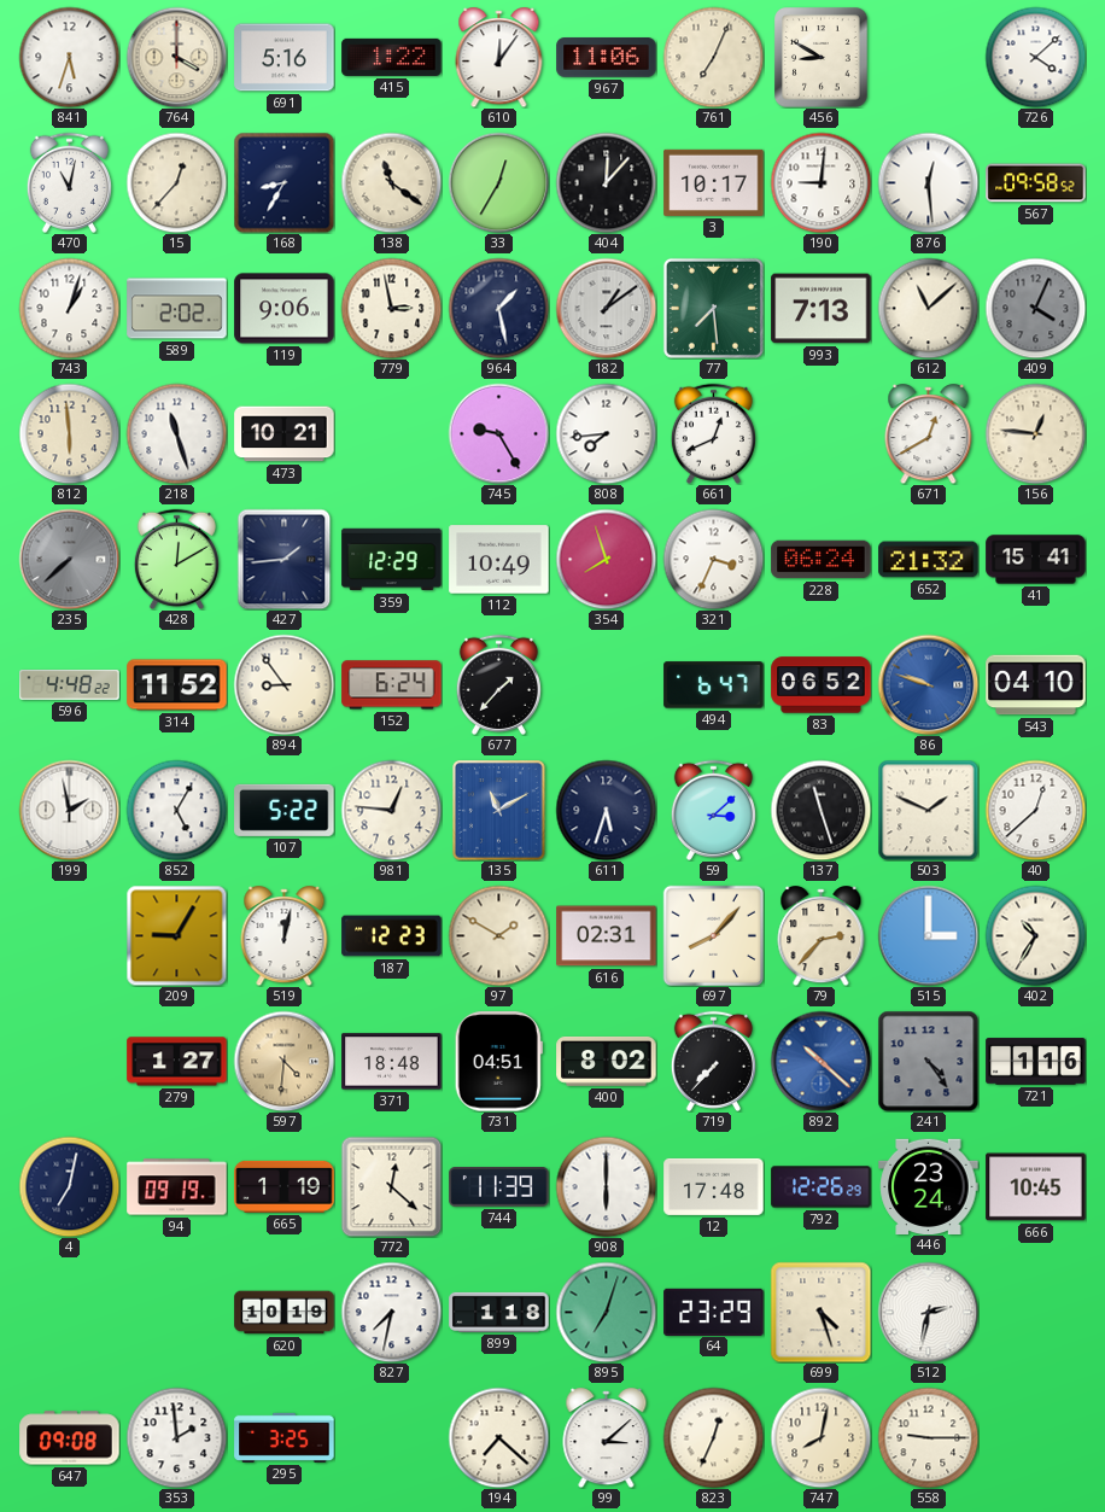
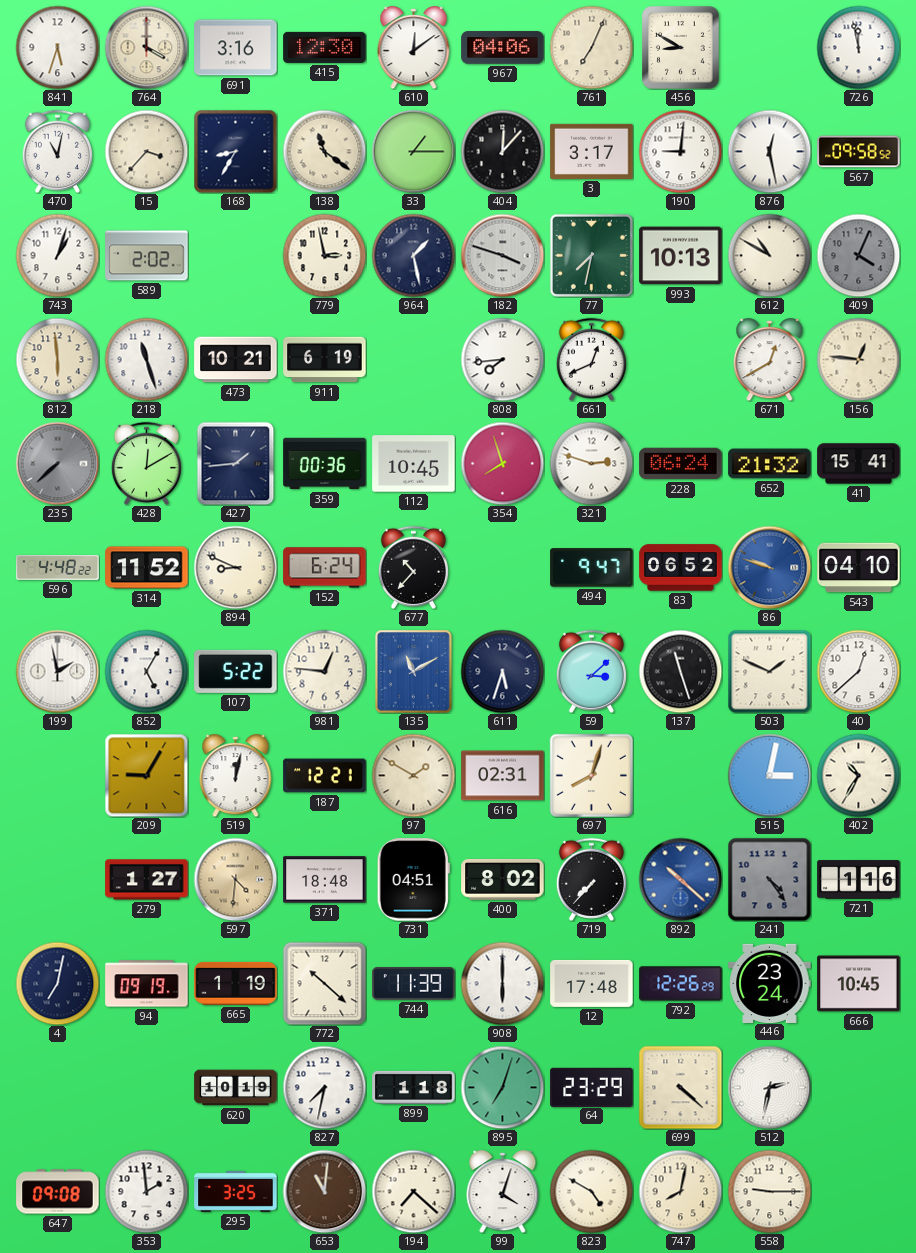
691: 5:16 -> 3:16 (236, 48)
415: 1:22 -> 12:30 (325, 47)
610: 12:06 -> 12:09 (414, 48)
967: 11:06 -> 04:06 (503, 48)
726: 4:08 -> 11:58 (858, 47)
15: 12:37 -> 3:37 (146, 151)
33: 12:35 -> 1:15 (413, 151)
3: 10:17 -> 3:17 (592, 151)
876: 12:29 -> 12:28 (769, 151)
119: 9:06 -> none (285, 309)
182: 1:09 -> 3:48 (502, 255)
77: 7:29 -> 7:32 (591, 255)
993: 7:13 -> 10:13 (681, 256)
612: 11:08 -> 10:50 (769, 255)
911: none -> 6:19 (325, 360)
745: 9:25 -> none (498, 433)
359: 12:29 -> 00:36 (325, 464)
112: 10:49 -> 10:45 (414, 464)
321: 3:34 -> 2:48 (591, 463)
894: 8:54 -> 8:49 (235, 567)
677: 1:37 -> 10:37 (413, 567)
494: 6:47 -> 9:47 (592, 568)
187: 12:23 -> 12:21 (325, 776)
697: 8:07 -> 8:03 (591, 775)
79: 2:37 -> none (822, 936)
515: 3:00 -> 3:02 (769, 775)
772: 12:22 -> 10:22 (324, 983)
699: 4:27 -> 4:22 (680, 1087)
653: none -> 11:01 (324, 1191)
99: 3:08 -> 4:03 (503, 1192)
823: 12:34 -> 4:50 (591, 1191)
